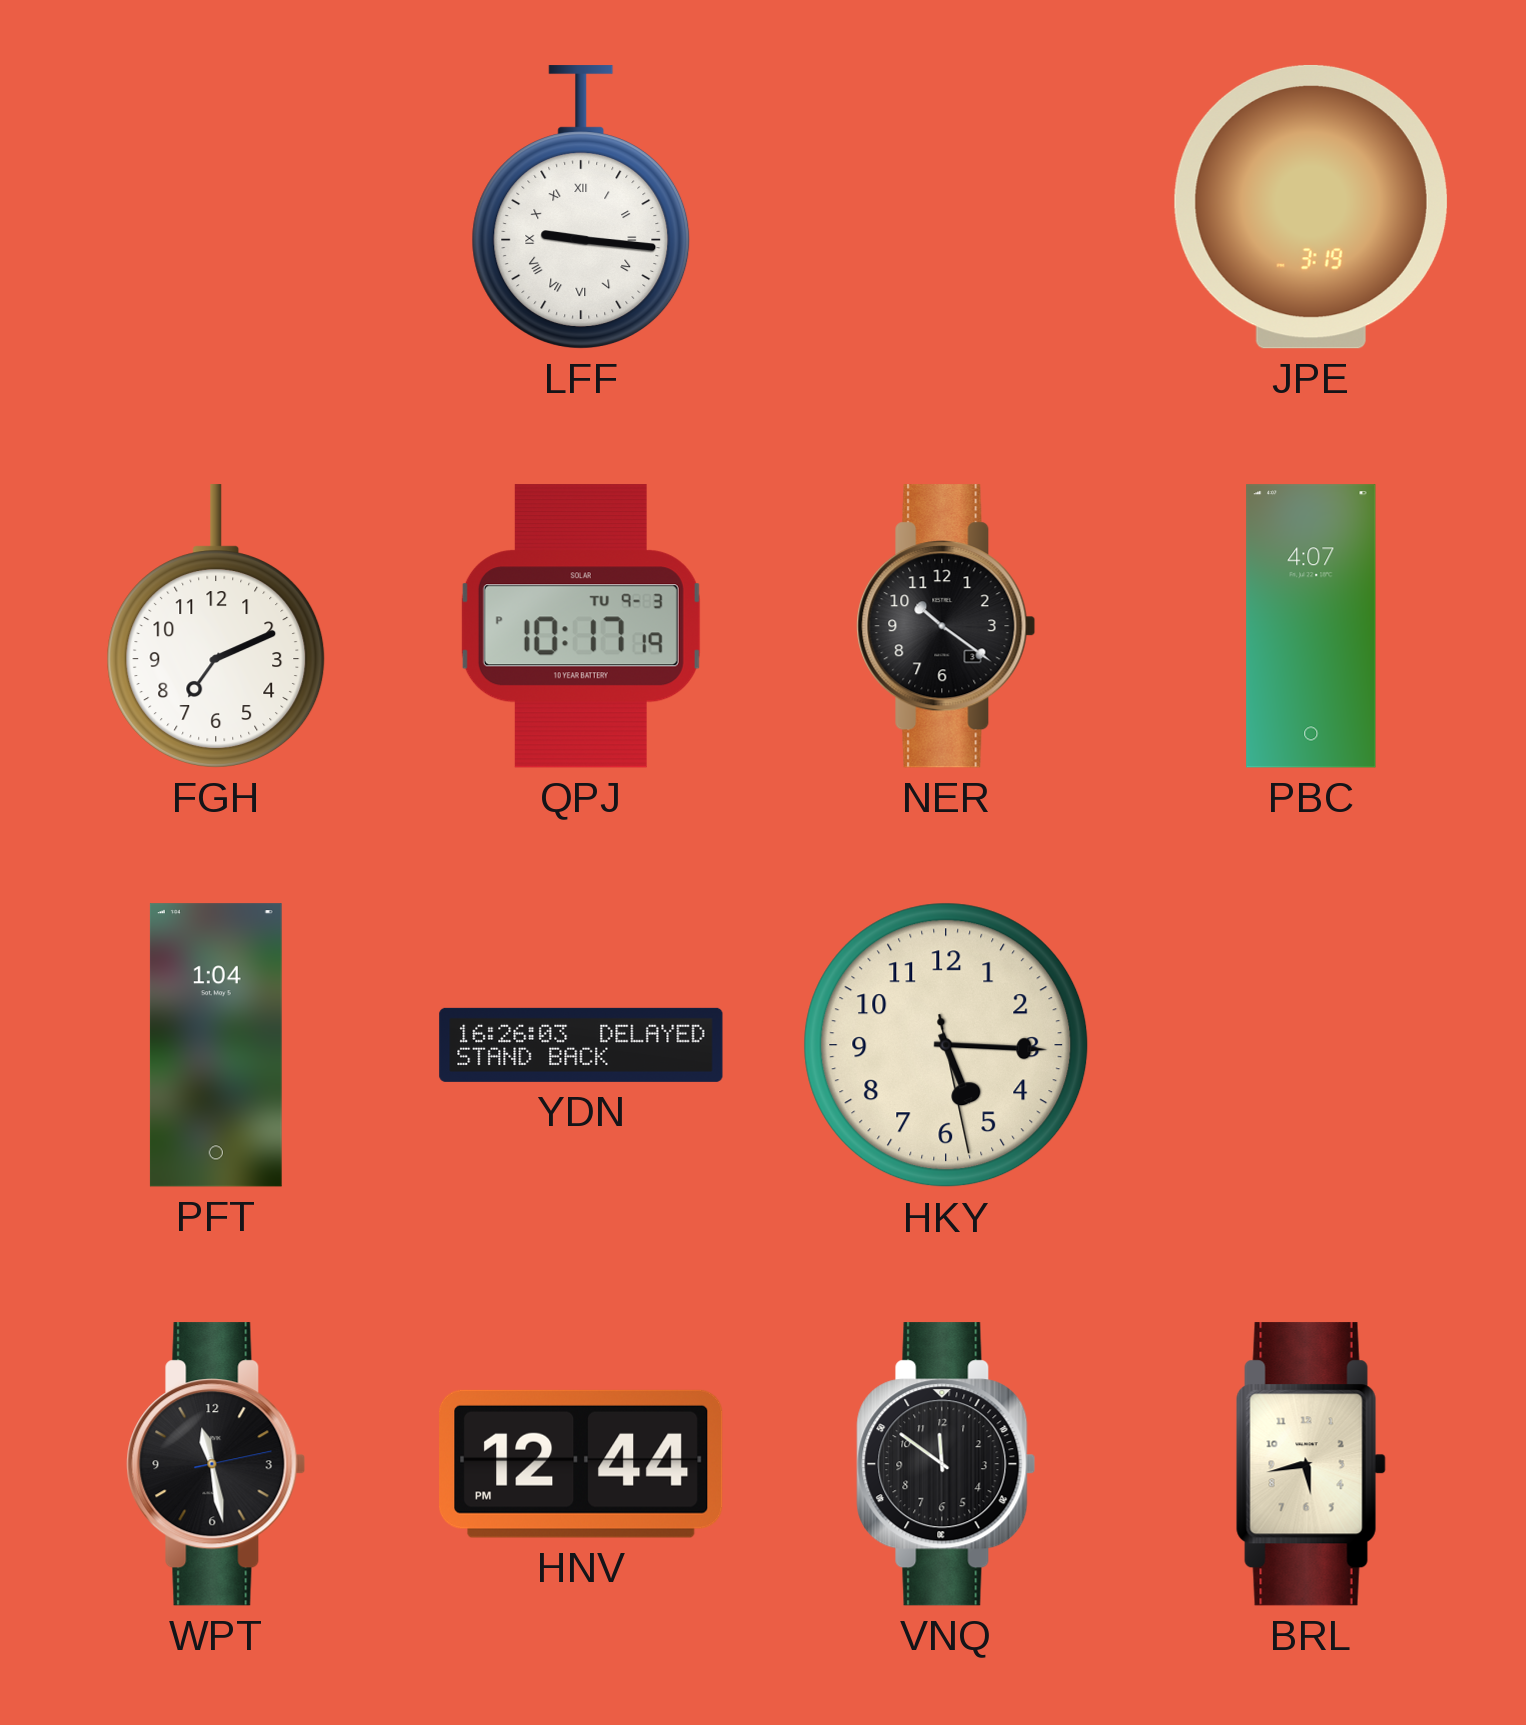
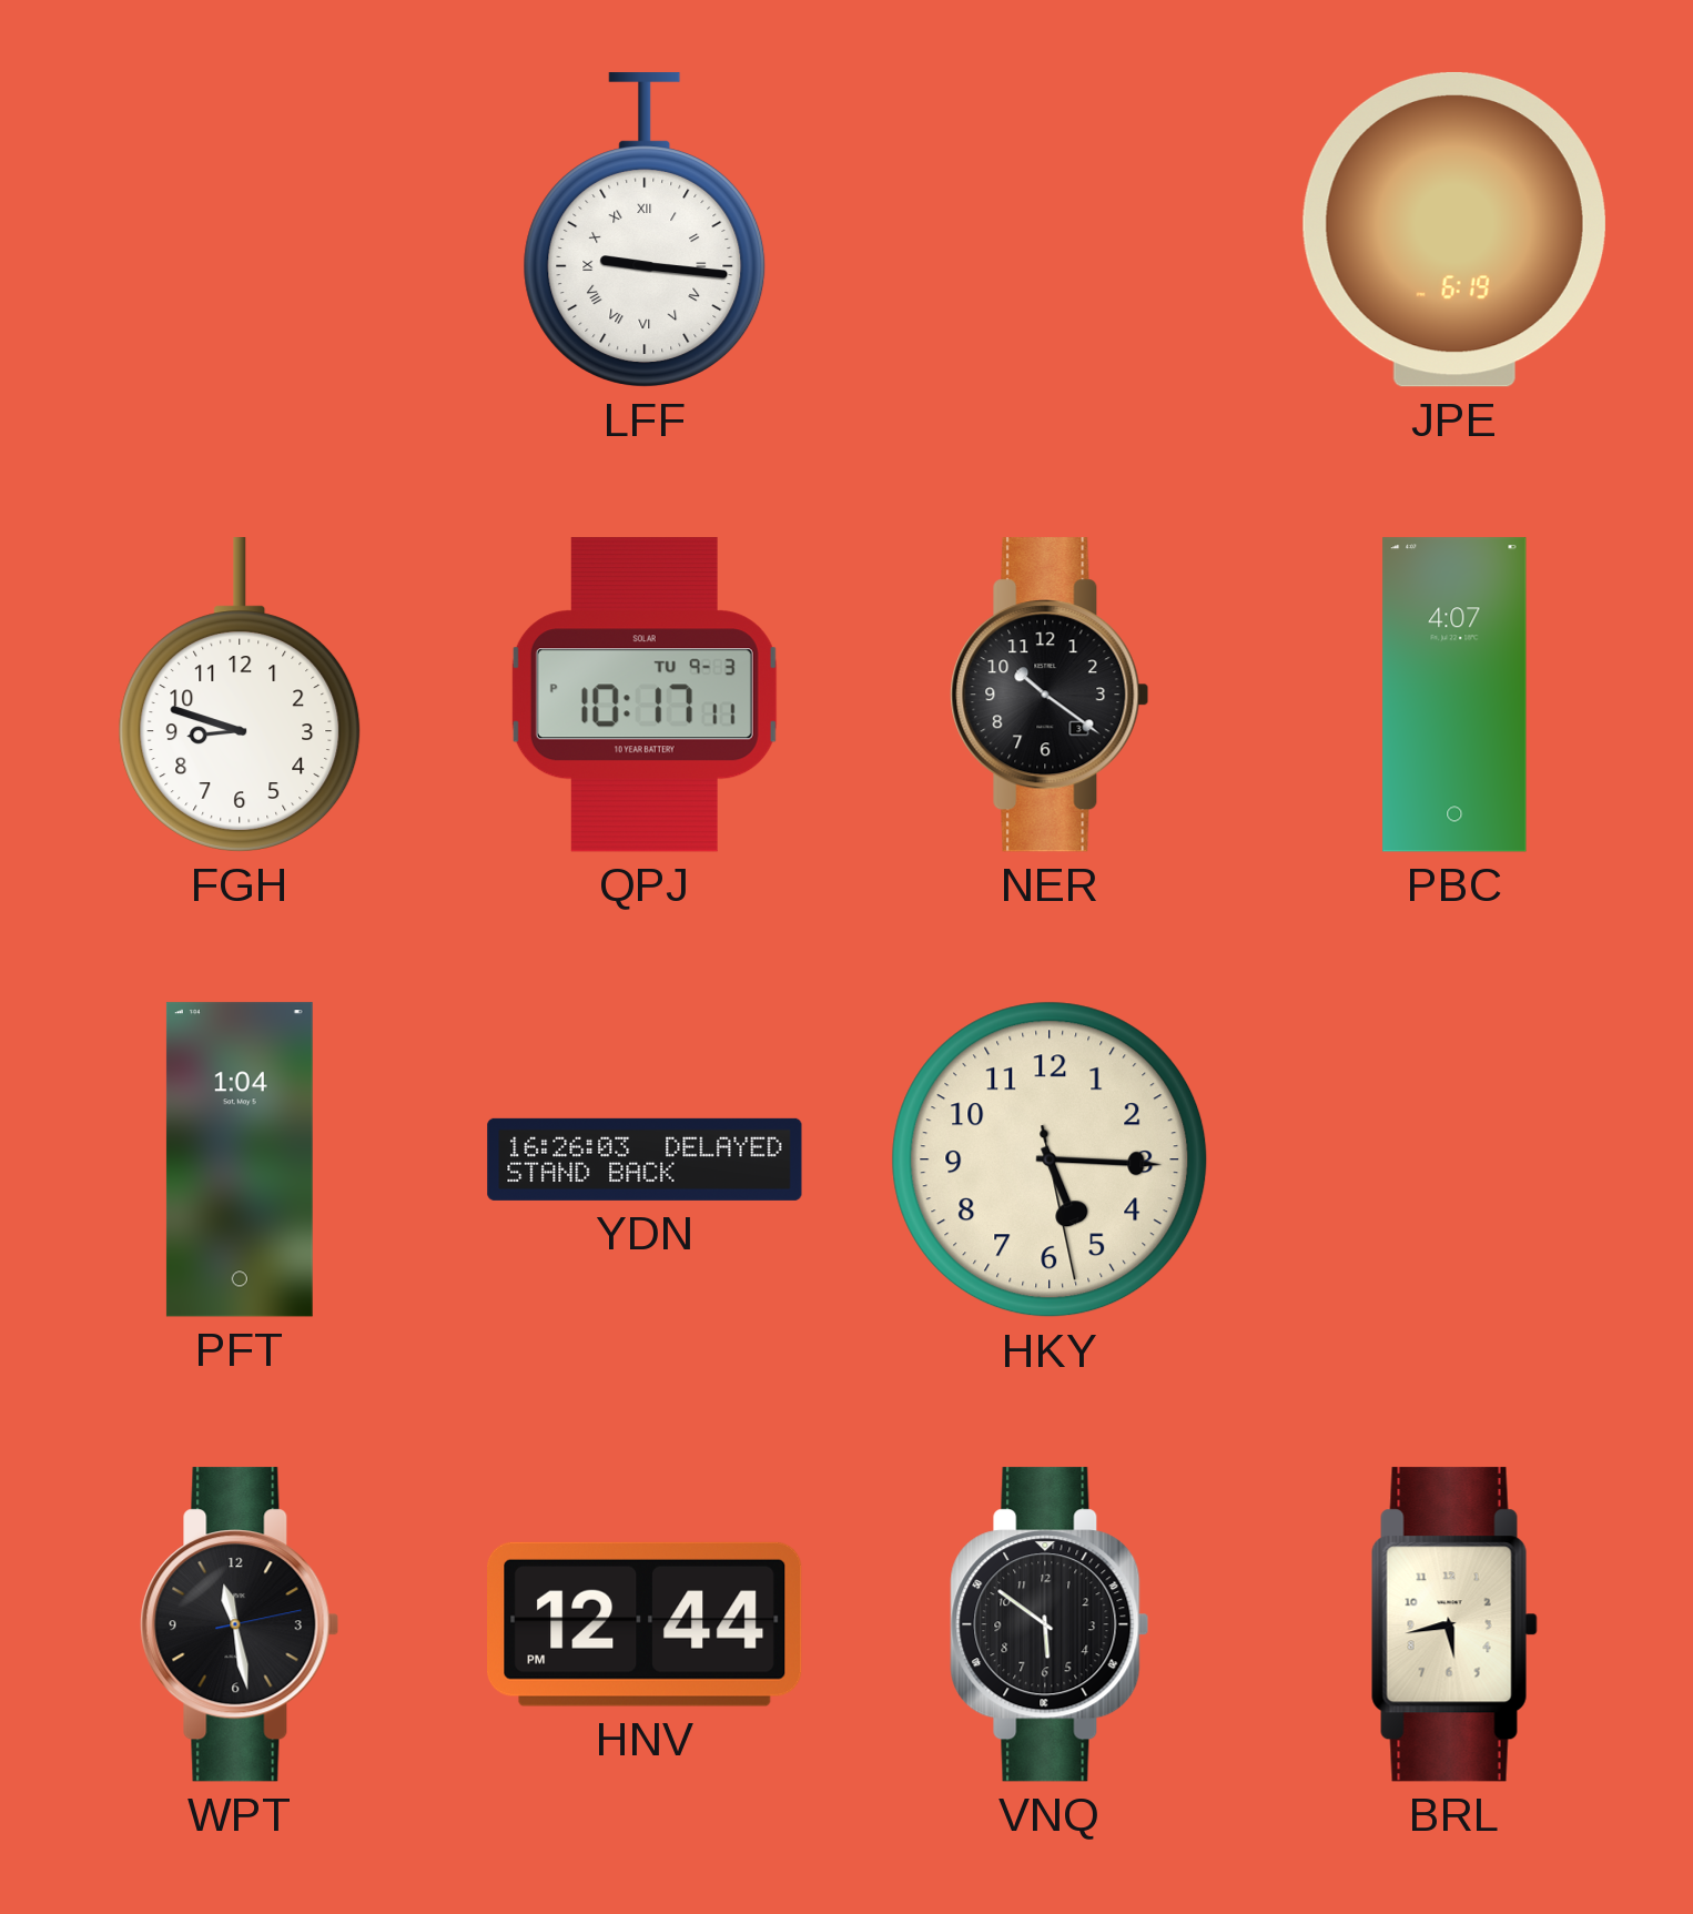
JPE: 3:19 -> 6:19 (1454, 230)
FGH: 7:11 -> 8:48 (240, 695)
QPJ: 10:17:19 PM -> 10:17:11 PM (645, 695)
VNQ: 11:51 -> 5:51 (1050, 1624)
